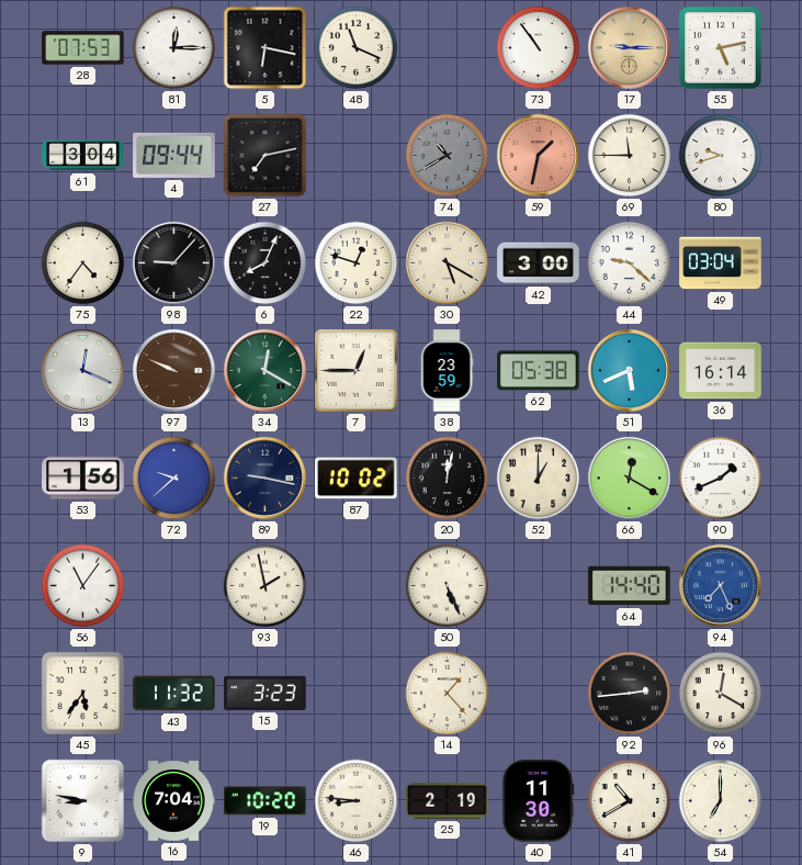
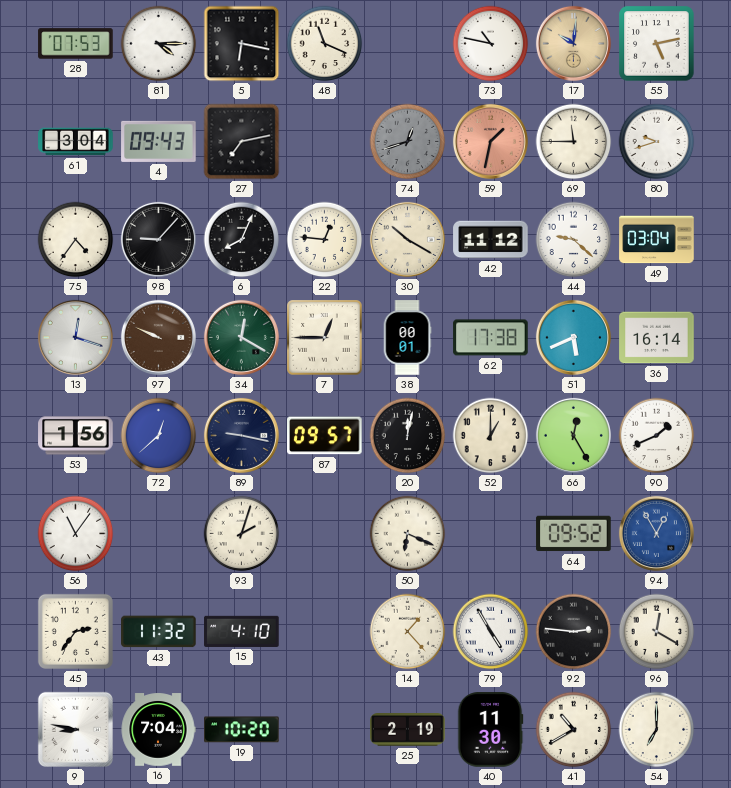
81: 12:15 -> 4:15 (159, 44)
73: 10:54 -> 10:47 (491, 44)
17: 9:15 -> 10:01 (573, 43)
4: 09:44 -> 09:43 (159, 141)
74: 10:40 -> 12:42 (408, 142)
22: 12:48 -> 12:46 (325, 240)
30: 5:20 -> 10:20 (407, 239)
42: 3:00 -> 11:12 (491, 240)
13: 12:19 -> 12:18 (75, 337)
38: 23:59 -> 00:01 (407, 338)
62: 05:38 -> 17:38 (491, 338)
72: 9:38 -> 12:38 (159, 436)
87: 10:02 -> 09:57 (325, 436)
66: 12:20 -> 12:25 (573, 435)
93: 1:58 -> 2:03 (242, 534)
50: 5:26 -> 6:19 (408, 534)
64: 14:40 -> 09:52 (574, 534)
94: 7:26 -> 12:55 (656, 533)
45: 5:36 -> 2:36 (75, 631)
15: 3:23 -> 4:10 (242, 631)
79: none -> 4:55 (491, 632)
92: 2:44 -> 2:46 (574, 632)
46: 8:46 -> none (357, 801)
